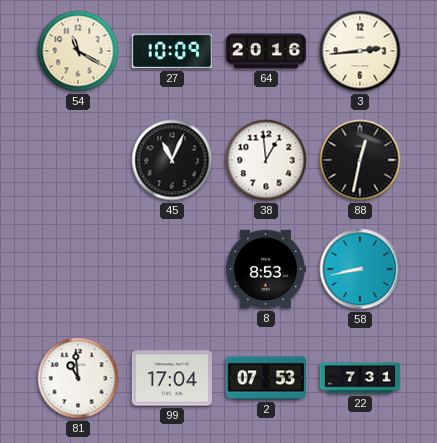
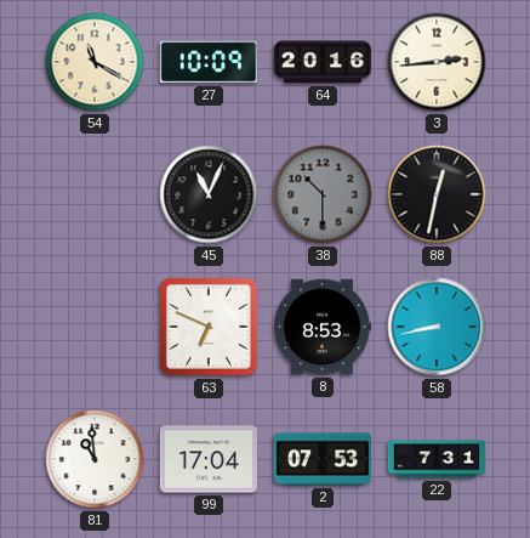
38: 12:59 -> 10:30 (323, 194)
38 dial: white -> grey (323, 194)
63: none -> 6:49 (209, 327)
